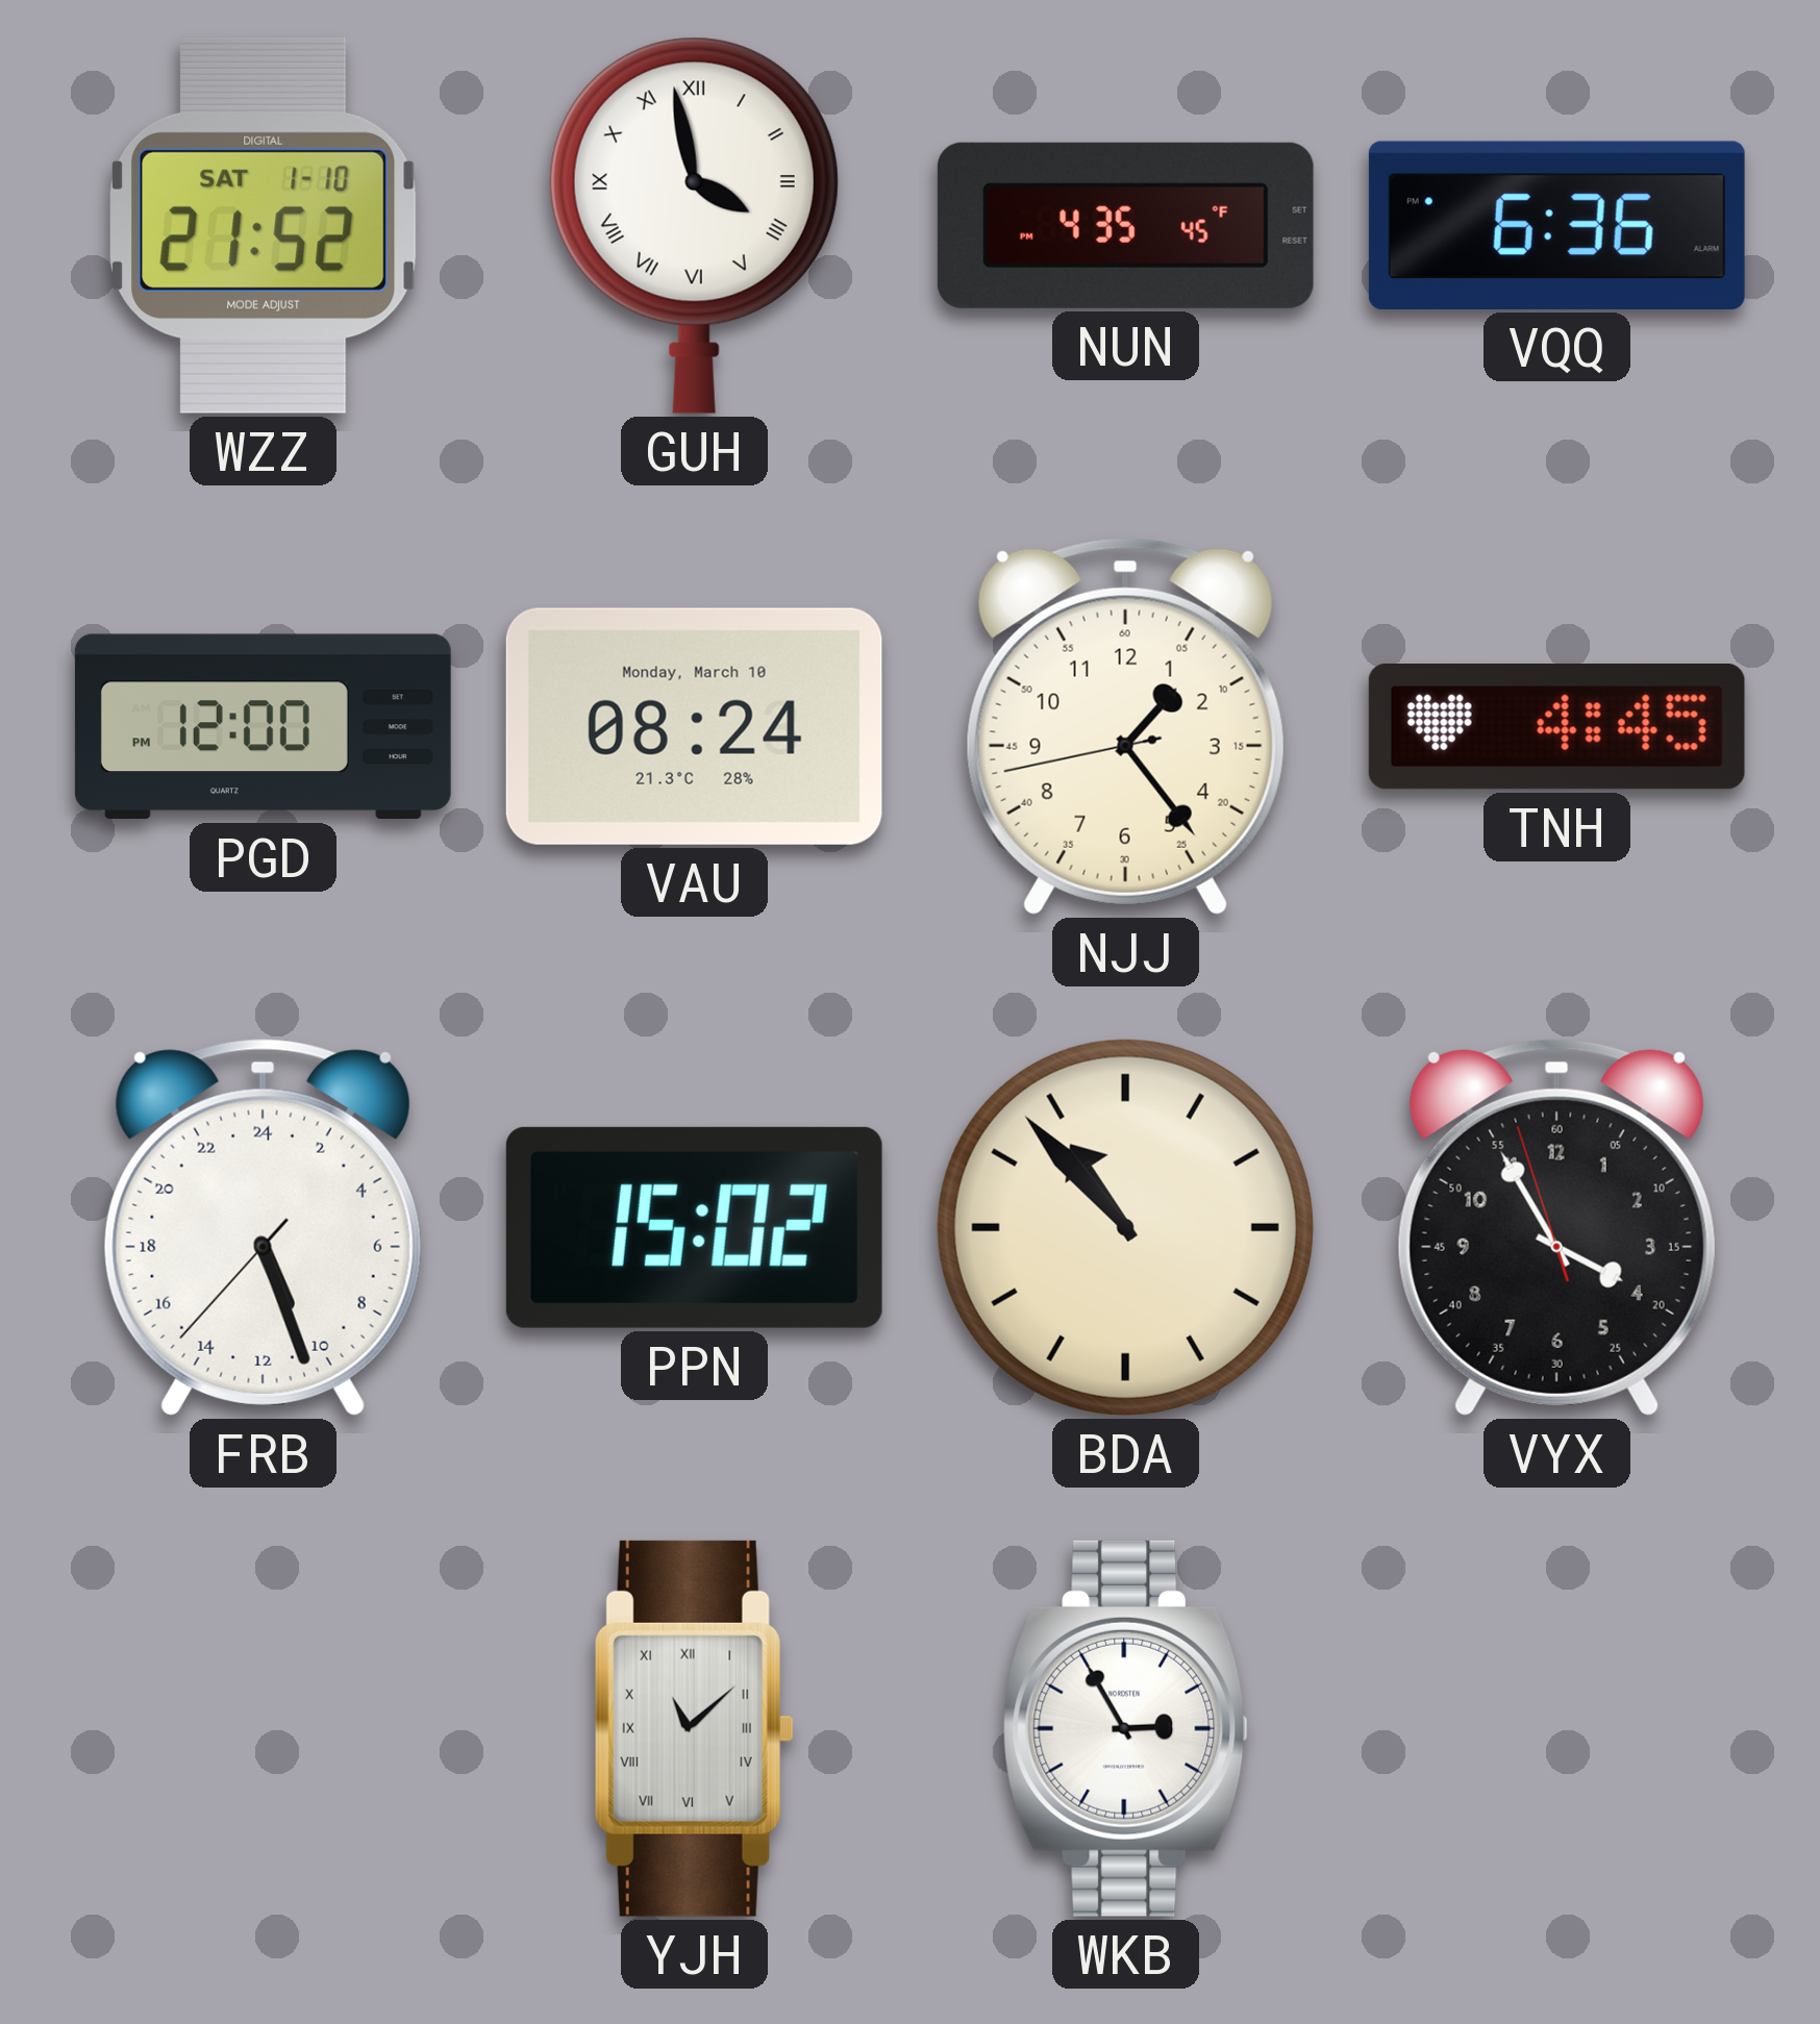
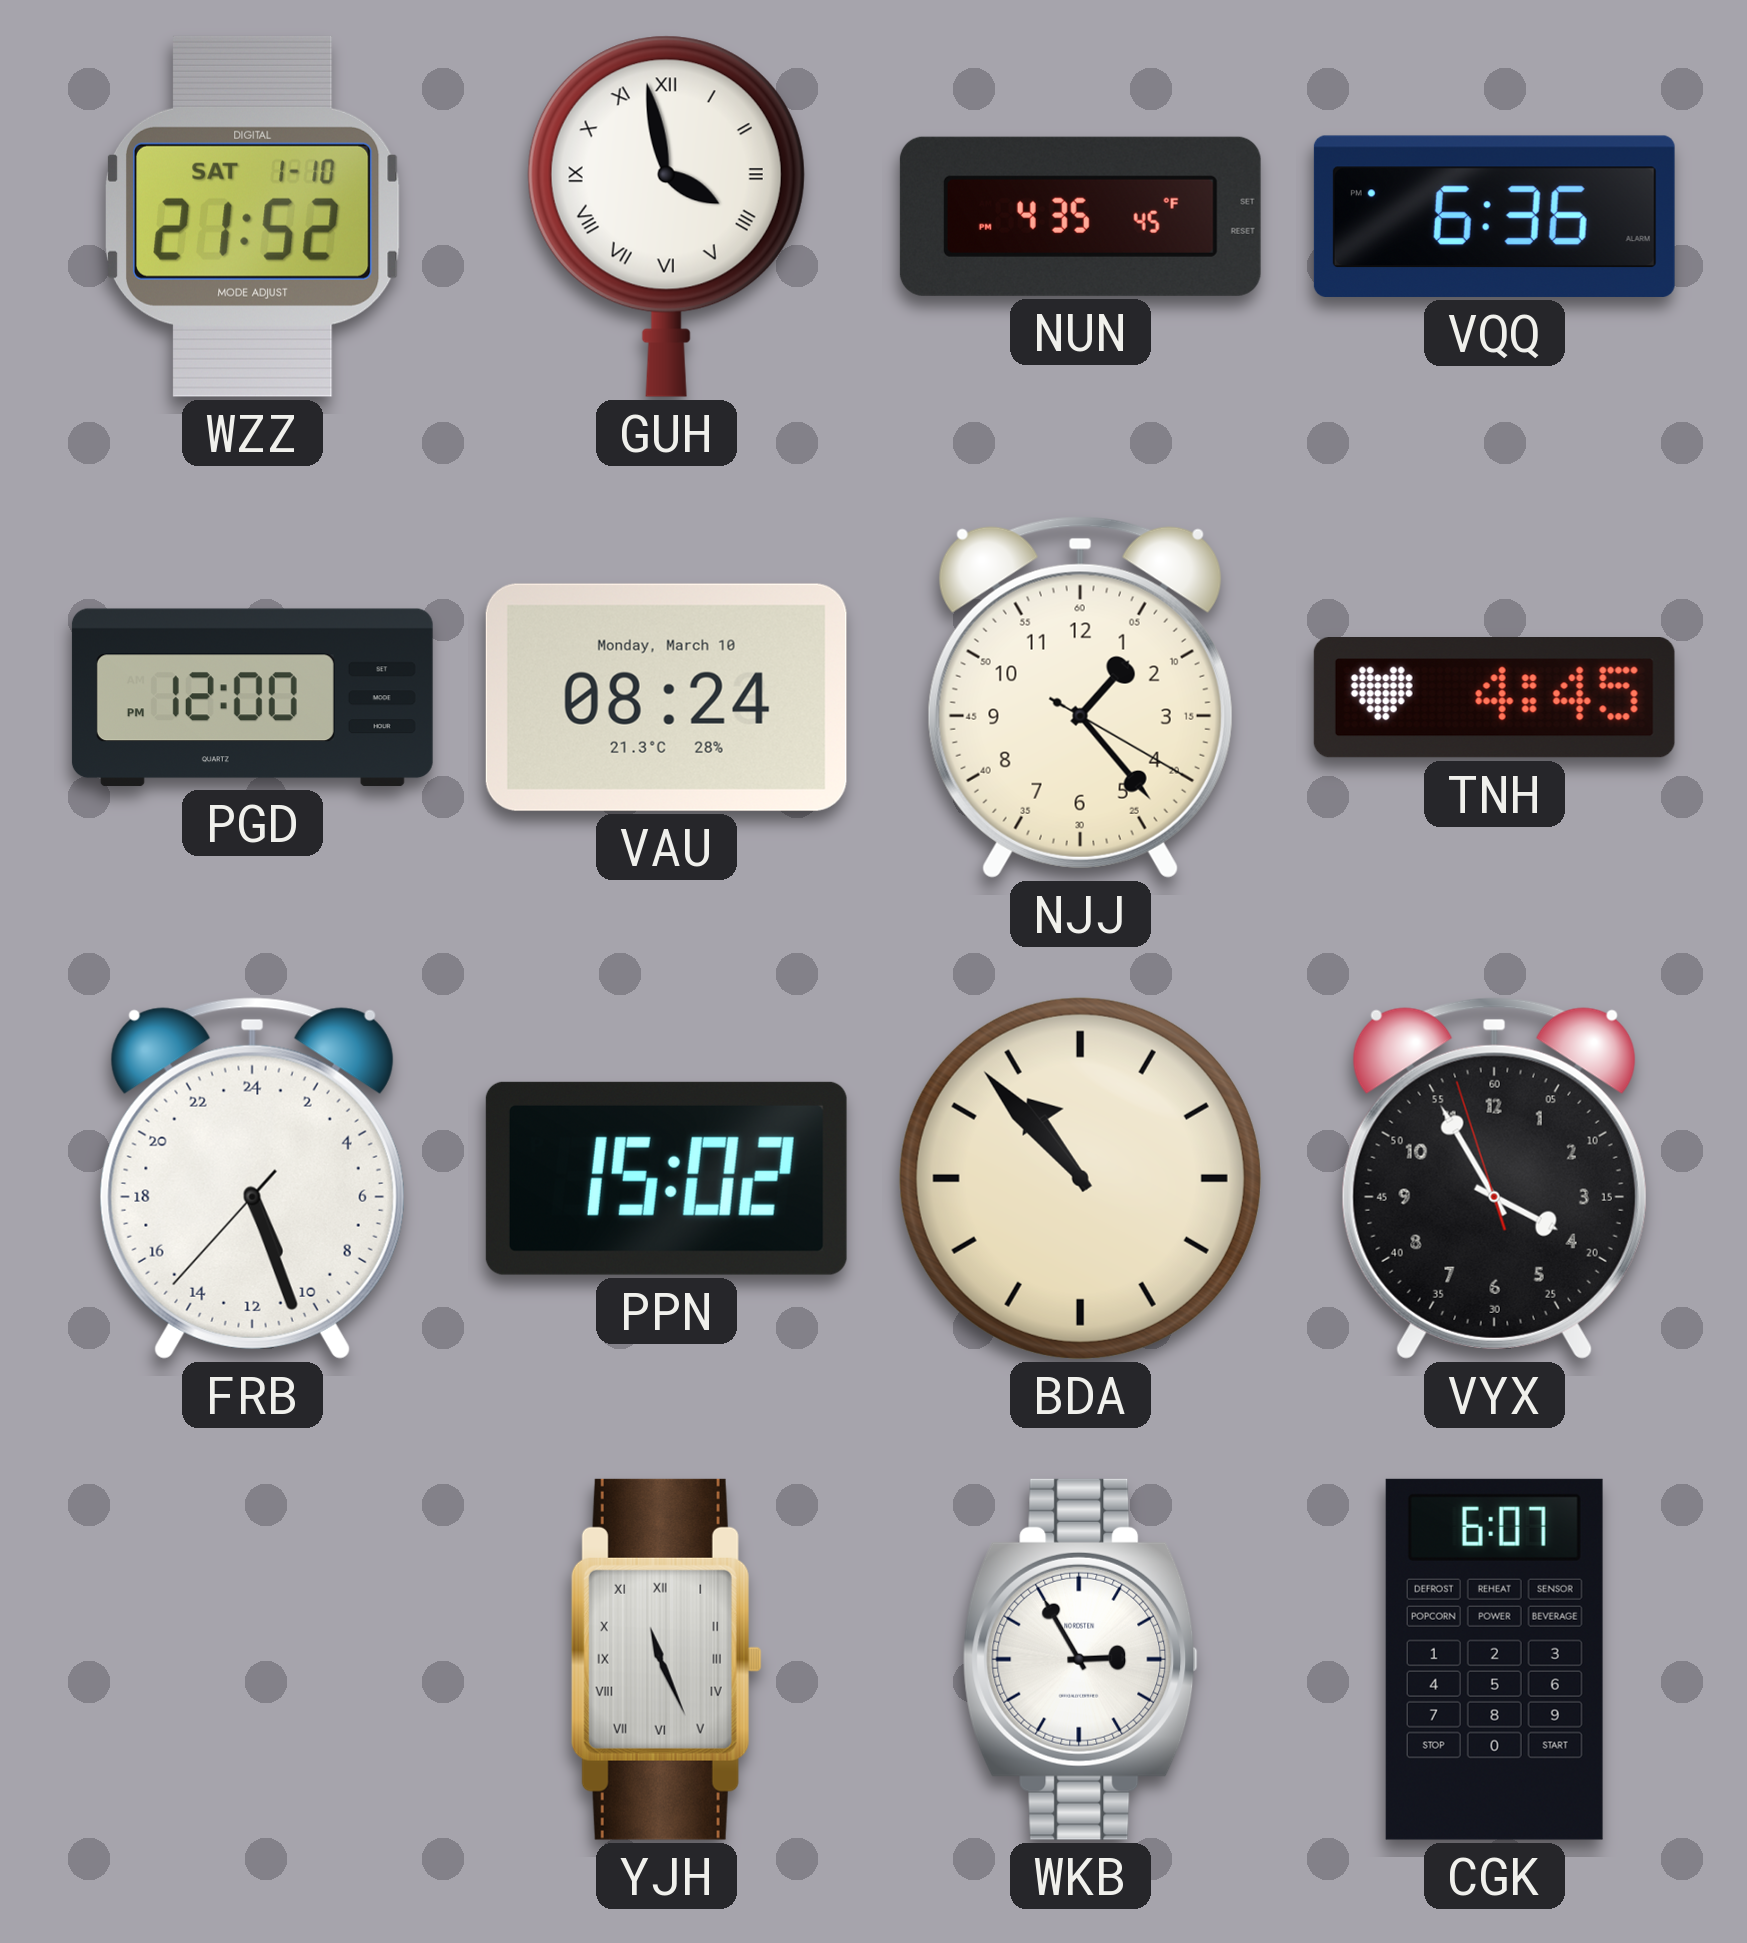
NJJ: 1:23:43 -> 1:23:20 (1080, 697)
YJH: 11:08 -> 11:26 (666, 1659)
CGK: none -> 6:07 (1494, 1659)
